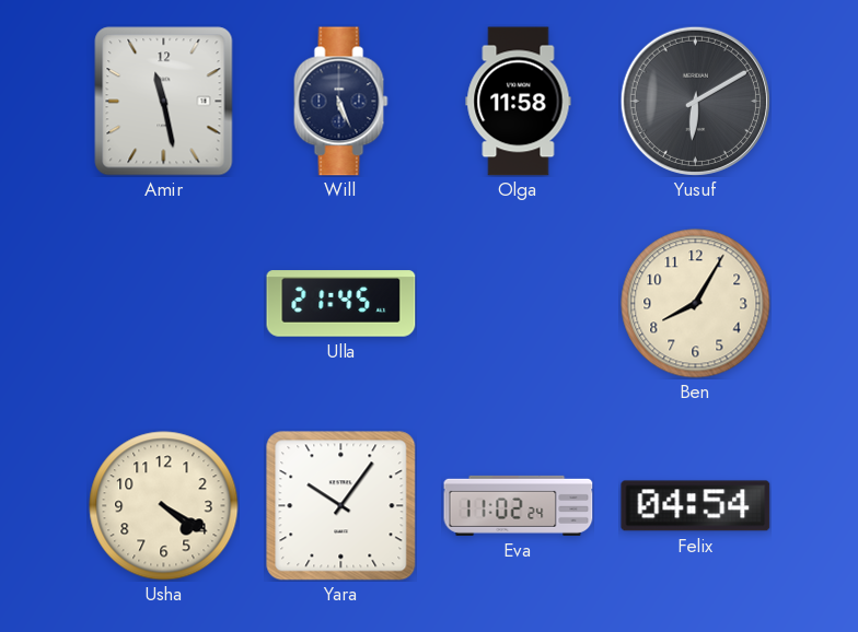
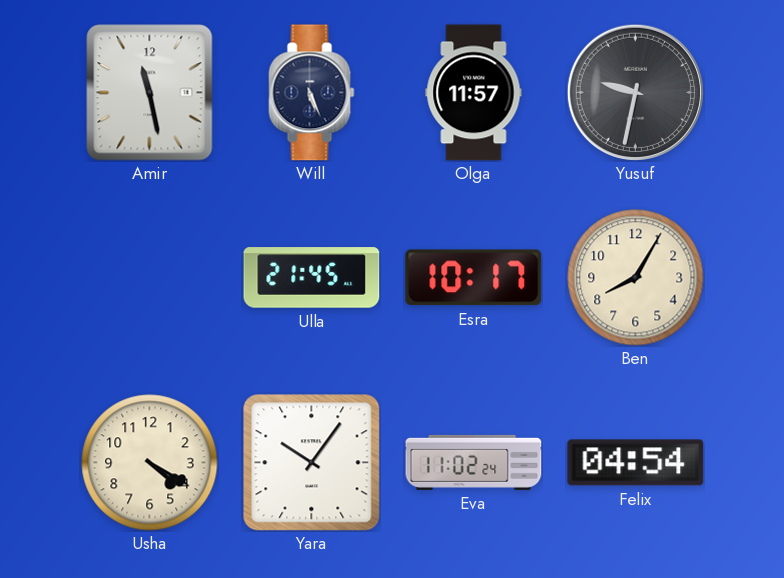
Olga: 11:58 -> 11:57 (474, 93)
Yusuf: 6:10 -> 9:32 (635, 92)
Esra: none -> 10:17 (474, 278)
